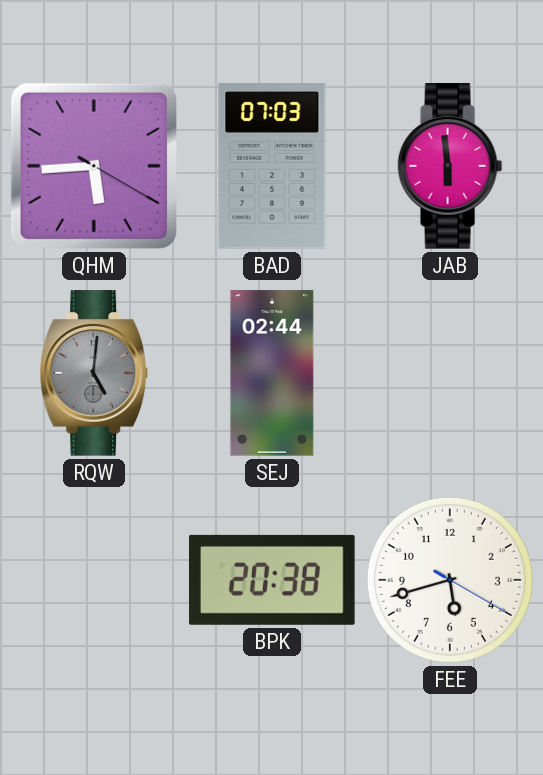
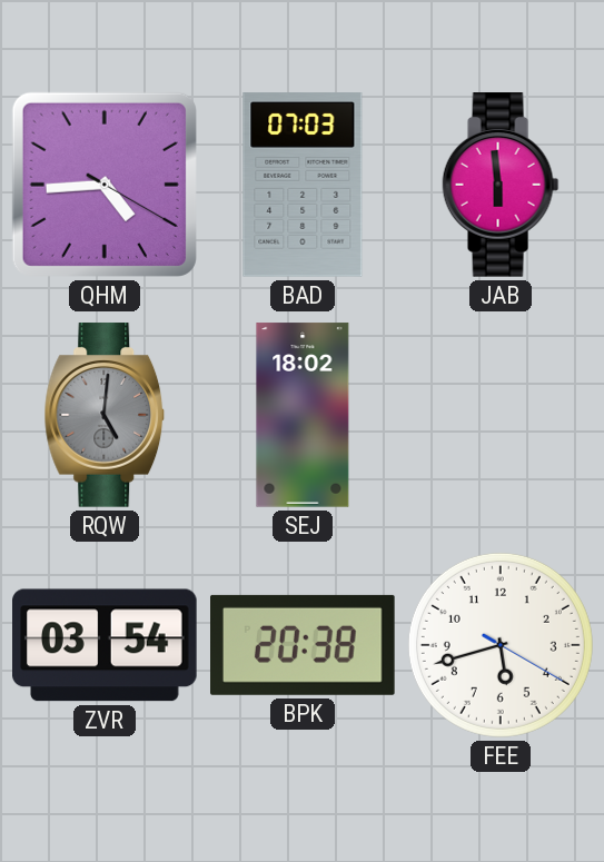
QHM: 5:44 -> 4:44 (105, 185)
SEJ: 02:44 -> 18:02 (303, 415)
ZVR: none -> 03:54 (106, 645)
